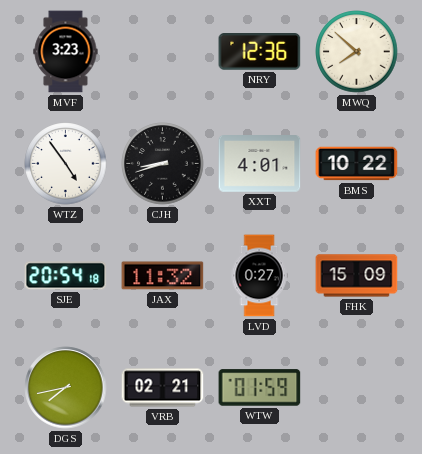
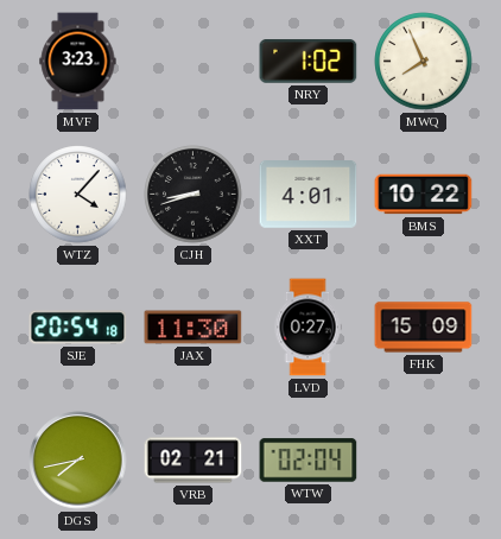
NRY: 12:36 -> 1:02 (309, 62)
MWQ: 7:52 -> 7:56 (424, 62)
WTZ: 4:54 -> 4:07 (78, 195)
JAX: 11:32 -> 11:30 (194, 328)
WTW: 01:59 -> 02:04 (309, 461)
